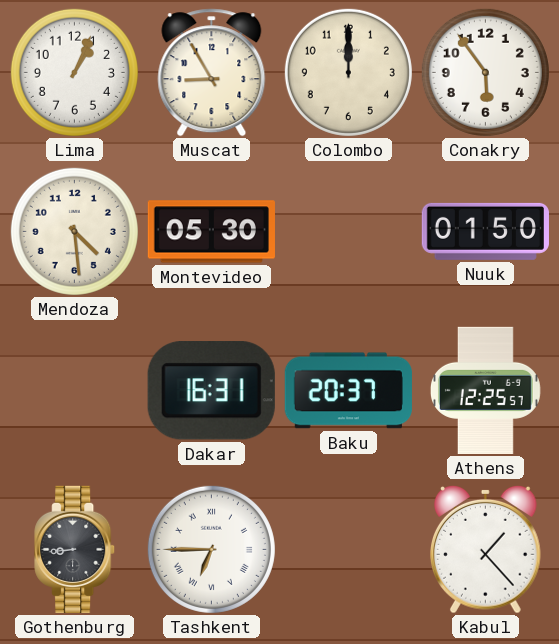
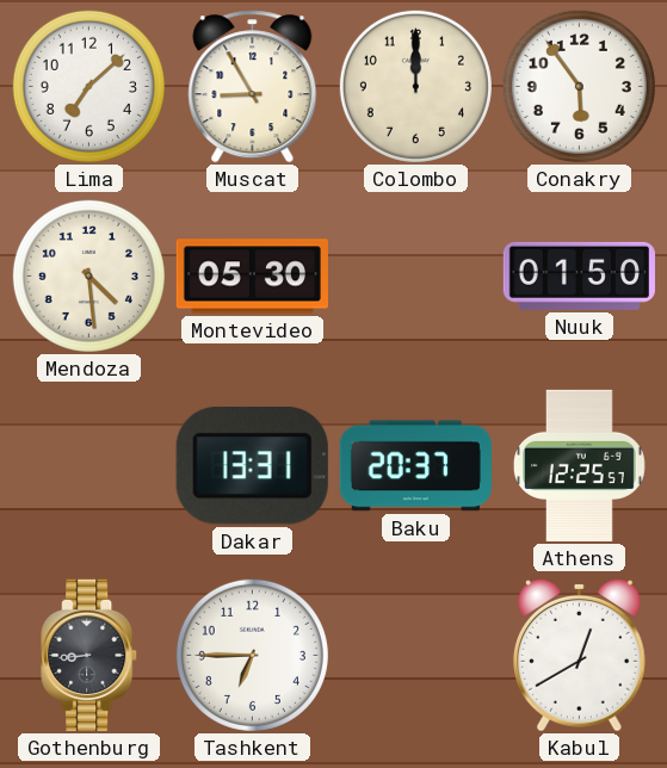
Lima: 1:04 -> 7:08 (88, 86)
Dakar: 16:31 -> 13:31 (252, 466)
Tashkent numerals: Roman -> Arabic (252, 655)
Kabul: 1:23 -> 12:40 (580, 655)
